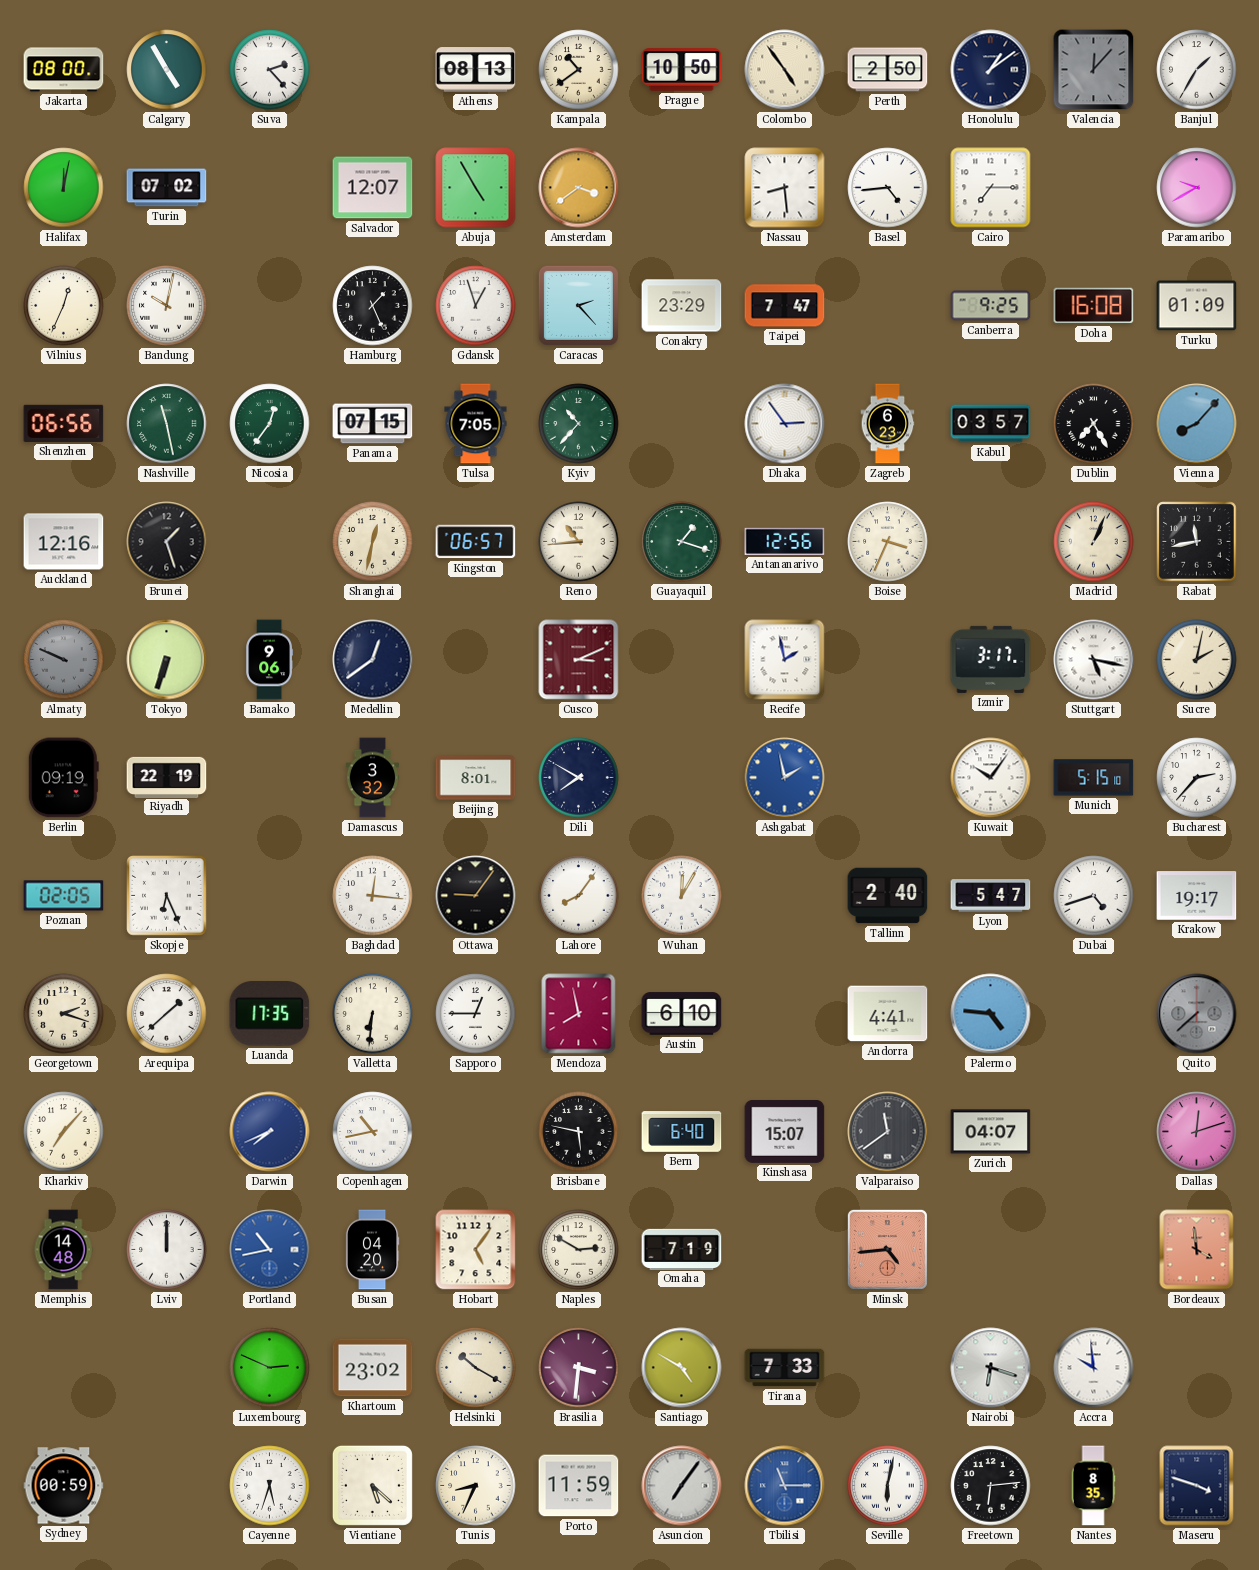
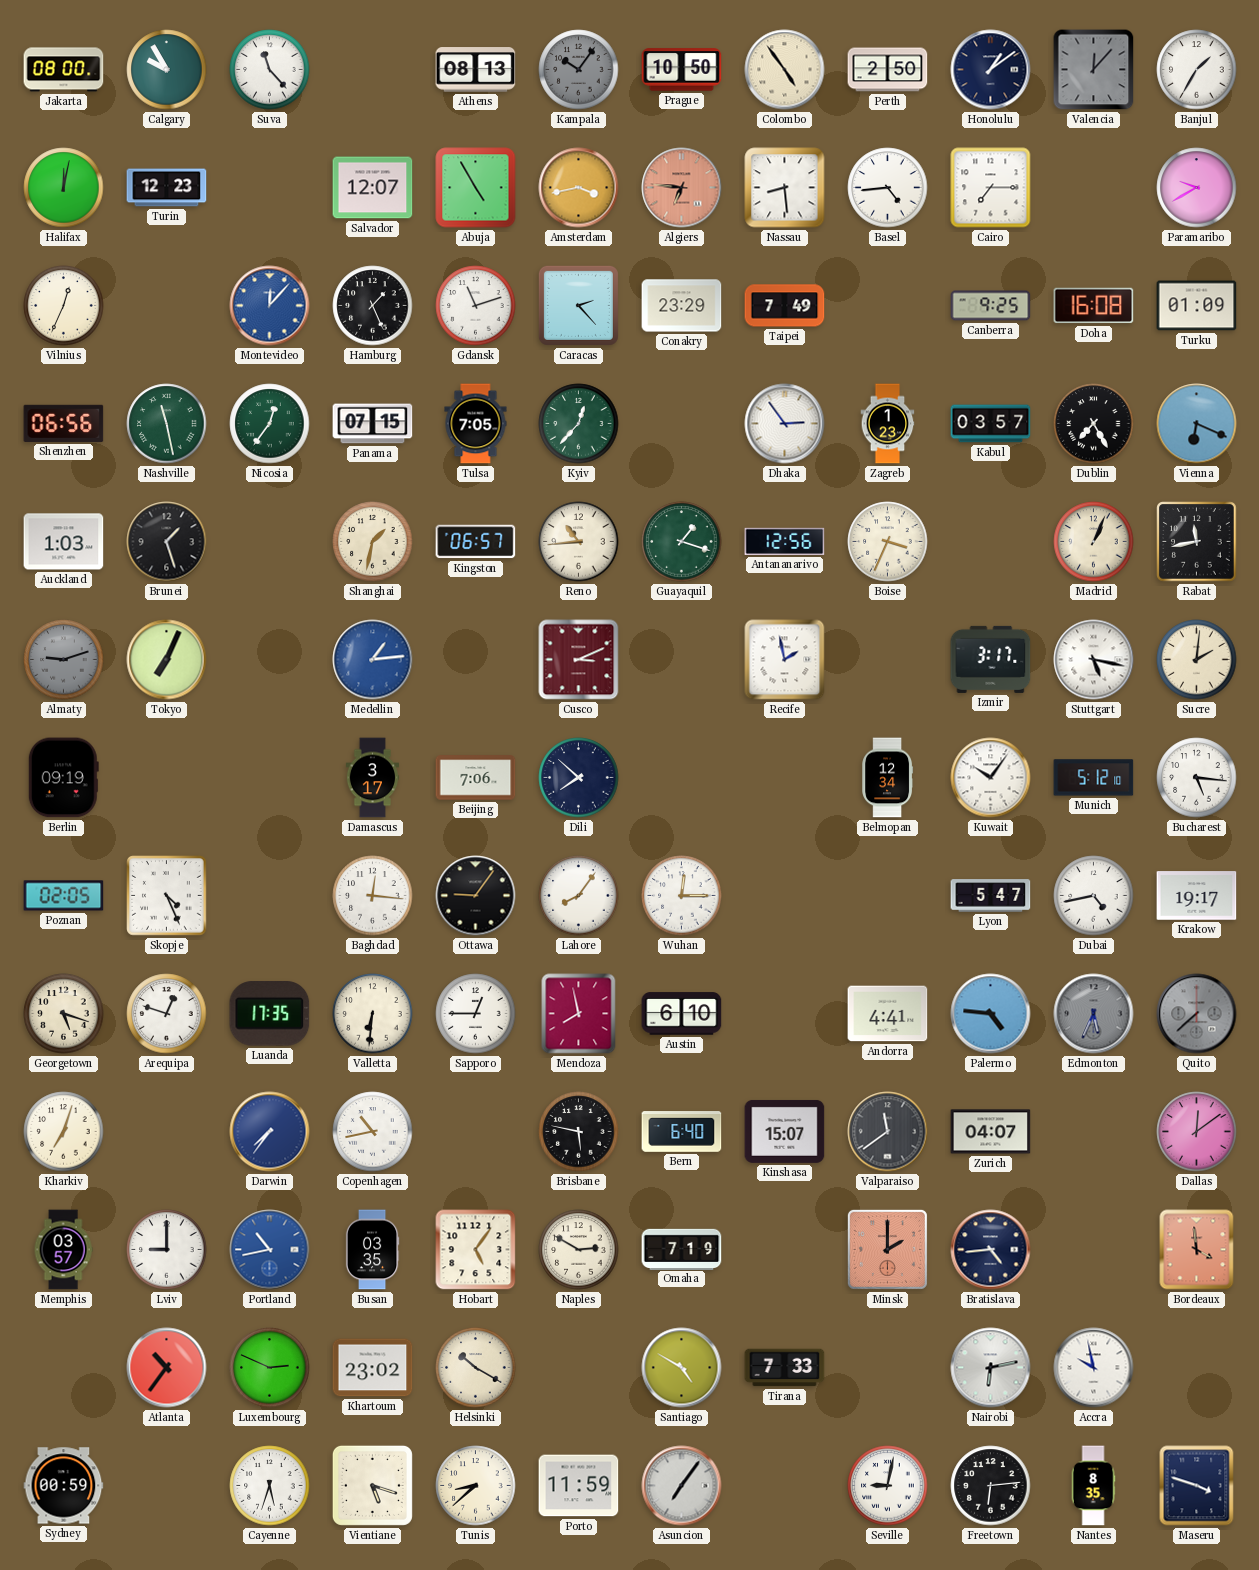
Calgary: 4:55 -> 9:55 (167, 70)
Suva: 2:23 -> 11:23 (270, 70)
Kampala: 10:39 -> 10:06 (579, 70)
Kampala dial: cream -> grey (579, 70)
Turin: 07:02 -> 12:23 (167, 188)
Amsterdam: 3:39 -> 3:43 (579, 188)
Algiers: none -> 6:46 (682, 188)
Bandung: 10:02 -> none (167, 306)
Montevideo: none -> 12:07 (270, 306)
Gdansk: 12:57 -> 11:12 (476, 306)
Taipei: 7:47 -> 7:49 (785, 306)
Kyiv: 10:37 -> 12:37 (579, 424)
Zagreb: 6:23 -> 1:23 (888, 424)
Vienna: 8:07 -> 6:19 (1197, 424)
Auckland: 12:16 -> 1:03 (64, 542)
Shanghai: 12:32 -> 1:32 (373, 542)
Almaty: 9:49 -> 9:12 (64, 660)
Tokyo: 6:33 -> 7:04 (167, 660)
Bamako: 9:06 -> none (270, 660)
Medellin: 12:39 -> 1:14 (373, 660)
Medellin dial: navy -> blue (373, 660)
Sucre: 2:02 -> 2:01 (1197, 660)
Riyadh: 22:19 -> none (167, 777)
Damascus: 3:32 -> 3:17 (373, 778)
Beijing: 8:01 -> 7:06 (476, 778)
Dili: 7:50 -> 7:52 (579, 778)
Ashgabat: 1:58 -> none (785, 778)
Belmopan: none -> 12:34 (888, 778)
Munich: 5:15 -> 5:12 (1094, 778)
Bucharest: 2:37 -> 5:16 (1197, 778)
Skopje: 6:26 -> 4:26 (167, 896)
Wuhan: 12:05 -> 12:15 (682, 896)
Tallinn: 2:40 -> none (888, 896)
Dubai: 4:42 -> 4:43 (1094, 896)
Georgetown: 2:18 -> 5:18 (64, 1014)
Arequipa: 1:38 -> 12:48 (167, 1014)
Edmonton: none -> 5:34 (1094, 1014)
Kharkiv: 7:07 -> 7:03 (64, 1132)
Darwin: 7:41 -> 7:36 (270, 1132)
Dallas: 12:12 -> 12:09 (1197, 1132)
Memphis: 14:48 -> 03:57 (63, 1250)
Lviv: 12:00 -> 9:00 (167, 1250)
Busan: 04:20 -> 03:35 (372, 1250)
Minsk: 4:44 -> 2:00 (887, 1249)
Bratislava: none -> 4:44 (991, 1250)
Atlanta: none -> 10:36 (167, 1368)
Brasilia: 3:31 -> none (579, 1368)
Nairobi: 6:18 -> 6:13 (991, 1368)
Accra: 9:59 -> 9:58 (1094, 1368)
Vientiane: 5:22 -> 5:18 (372, 1485)
Tunis: 8:34 -> 8:38 (476, 1486)
Tbilisi: 11:15 -> none (785, 1486)
Seville: 6:02 -> 9:02 (888, 1486)
